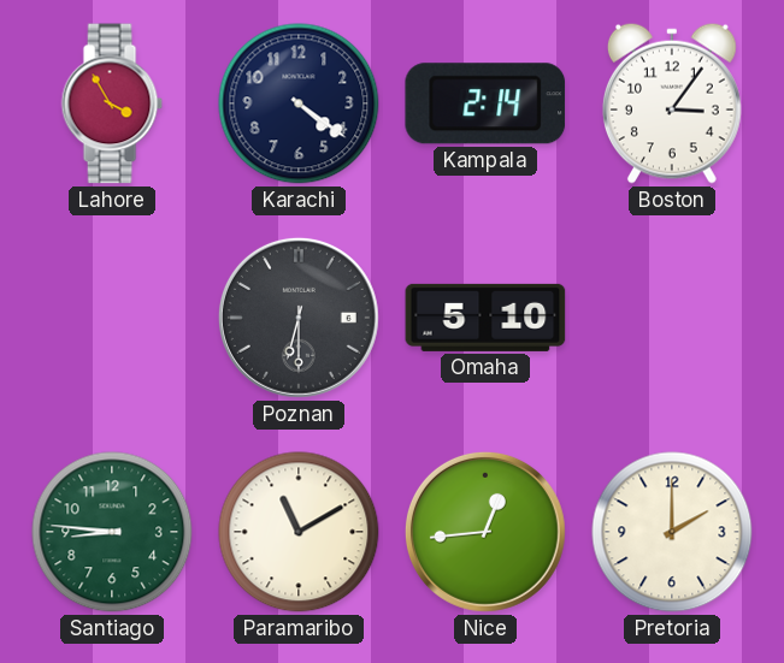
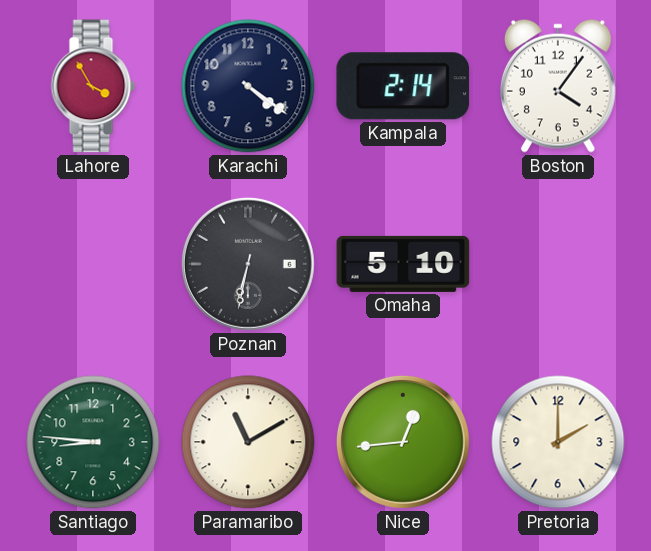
Boston: 3:06 -> 4:06 (558, 86)
Poznan: 6:30 -> 6:32 (248, 264)
